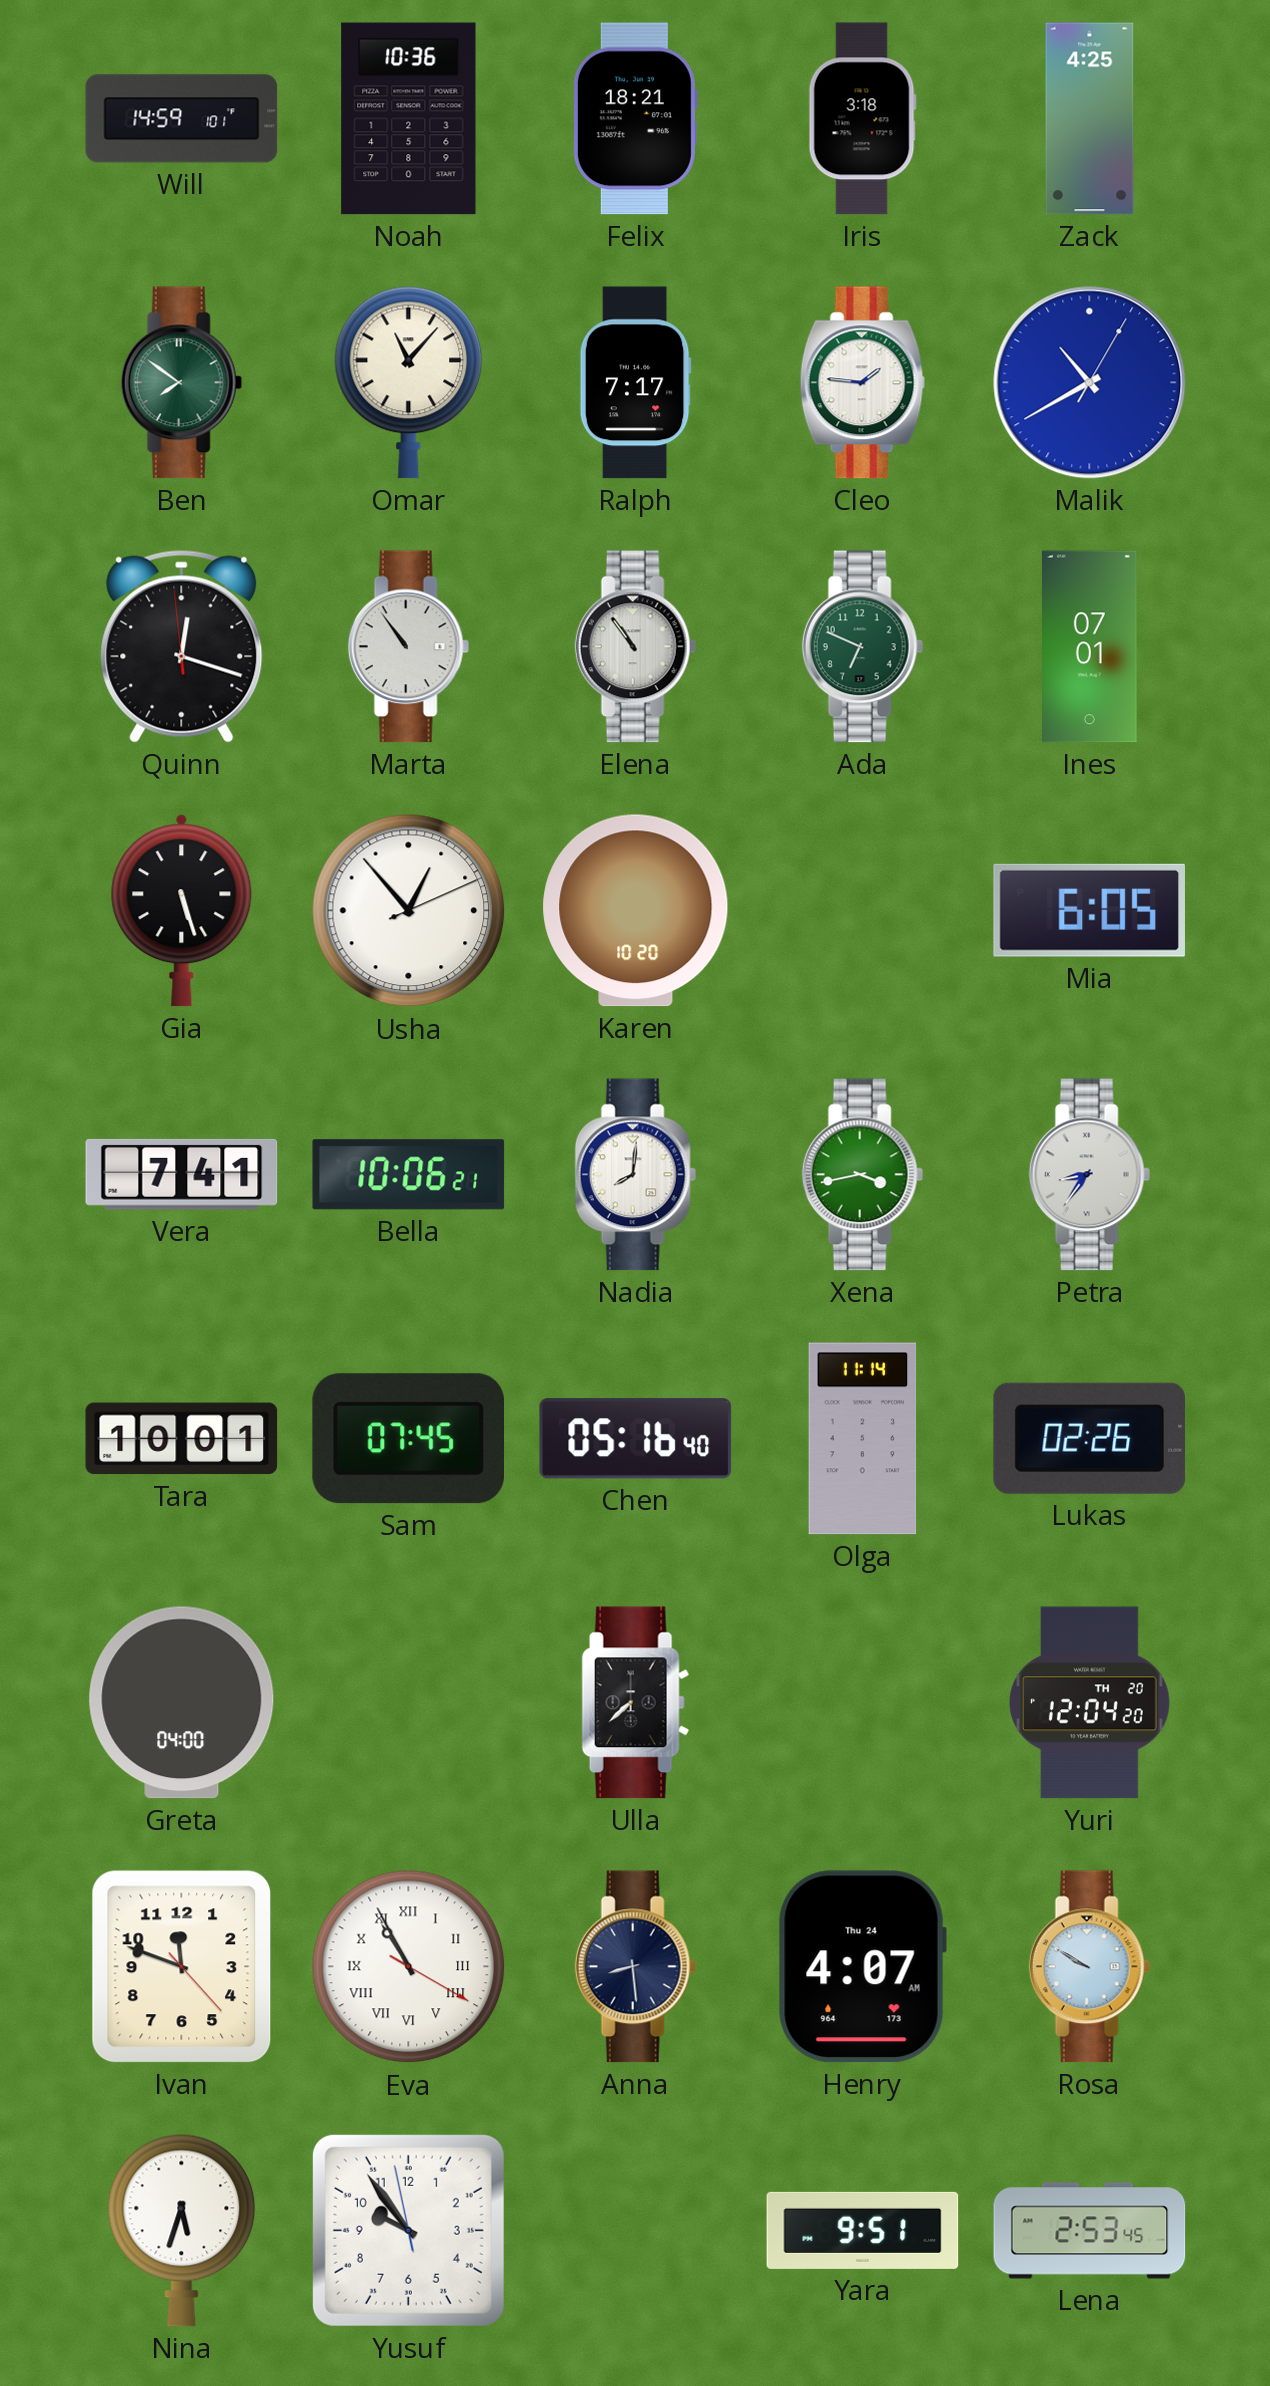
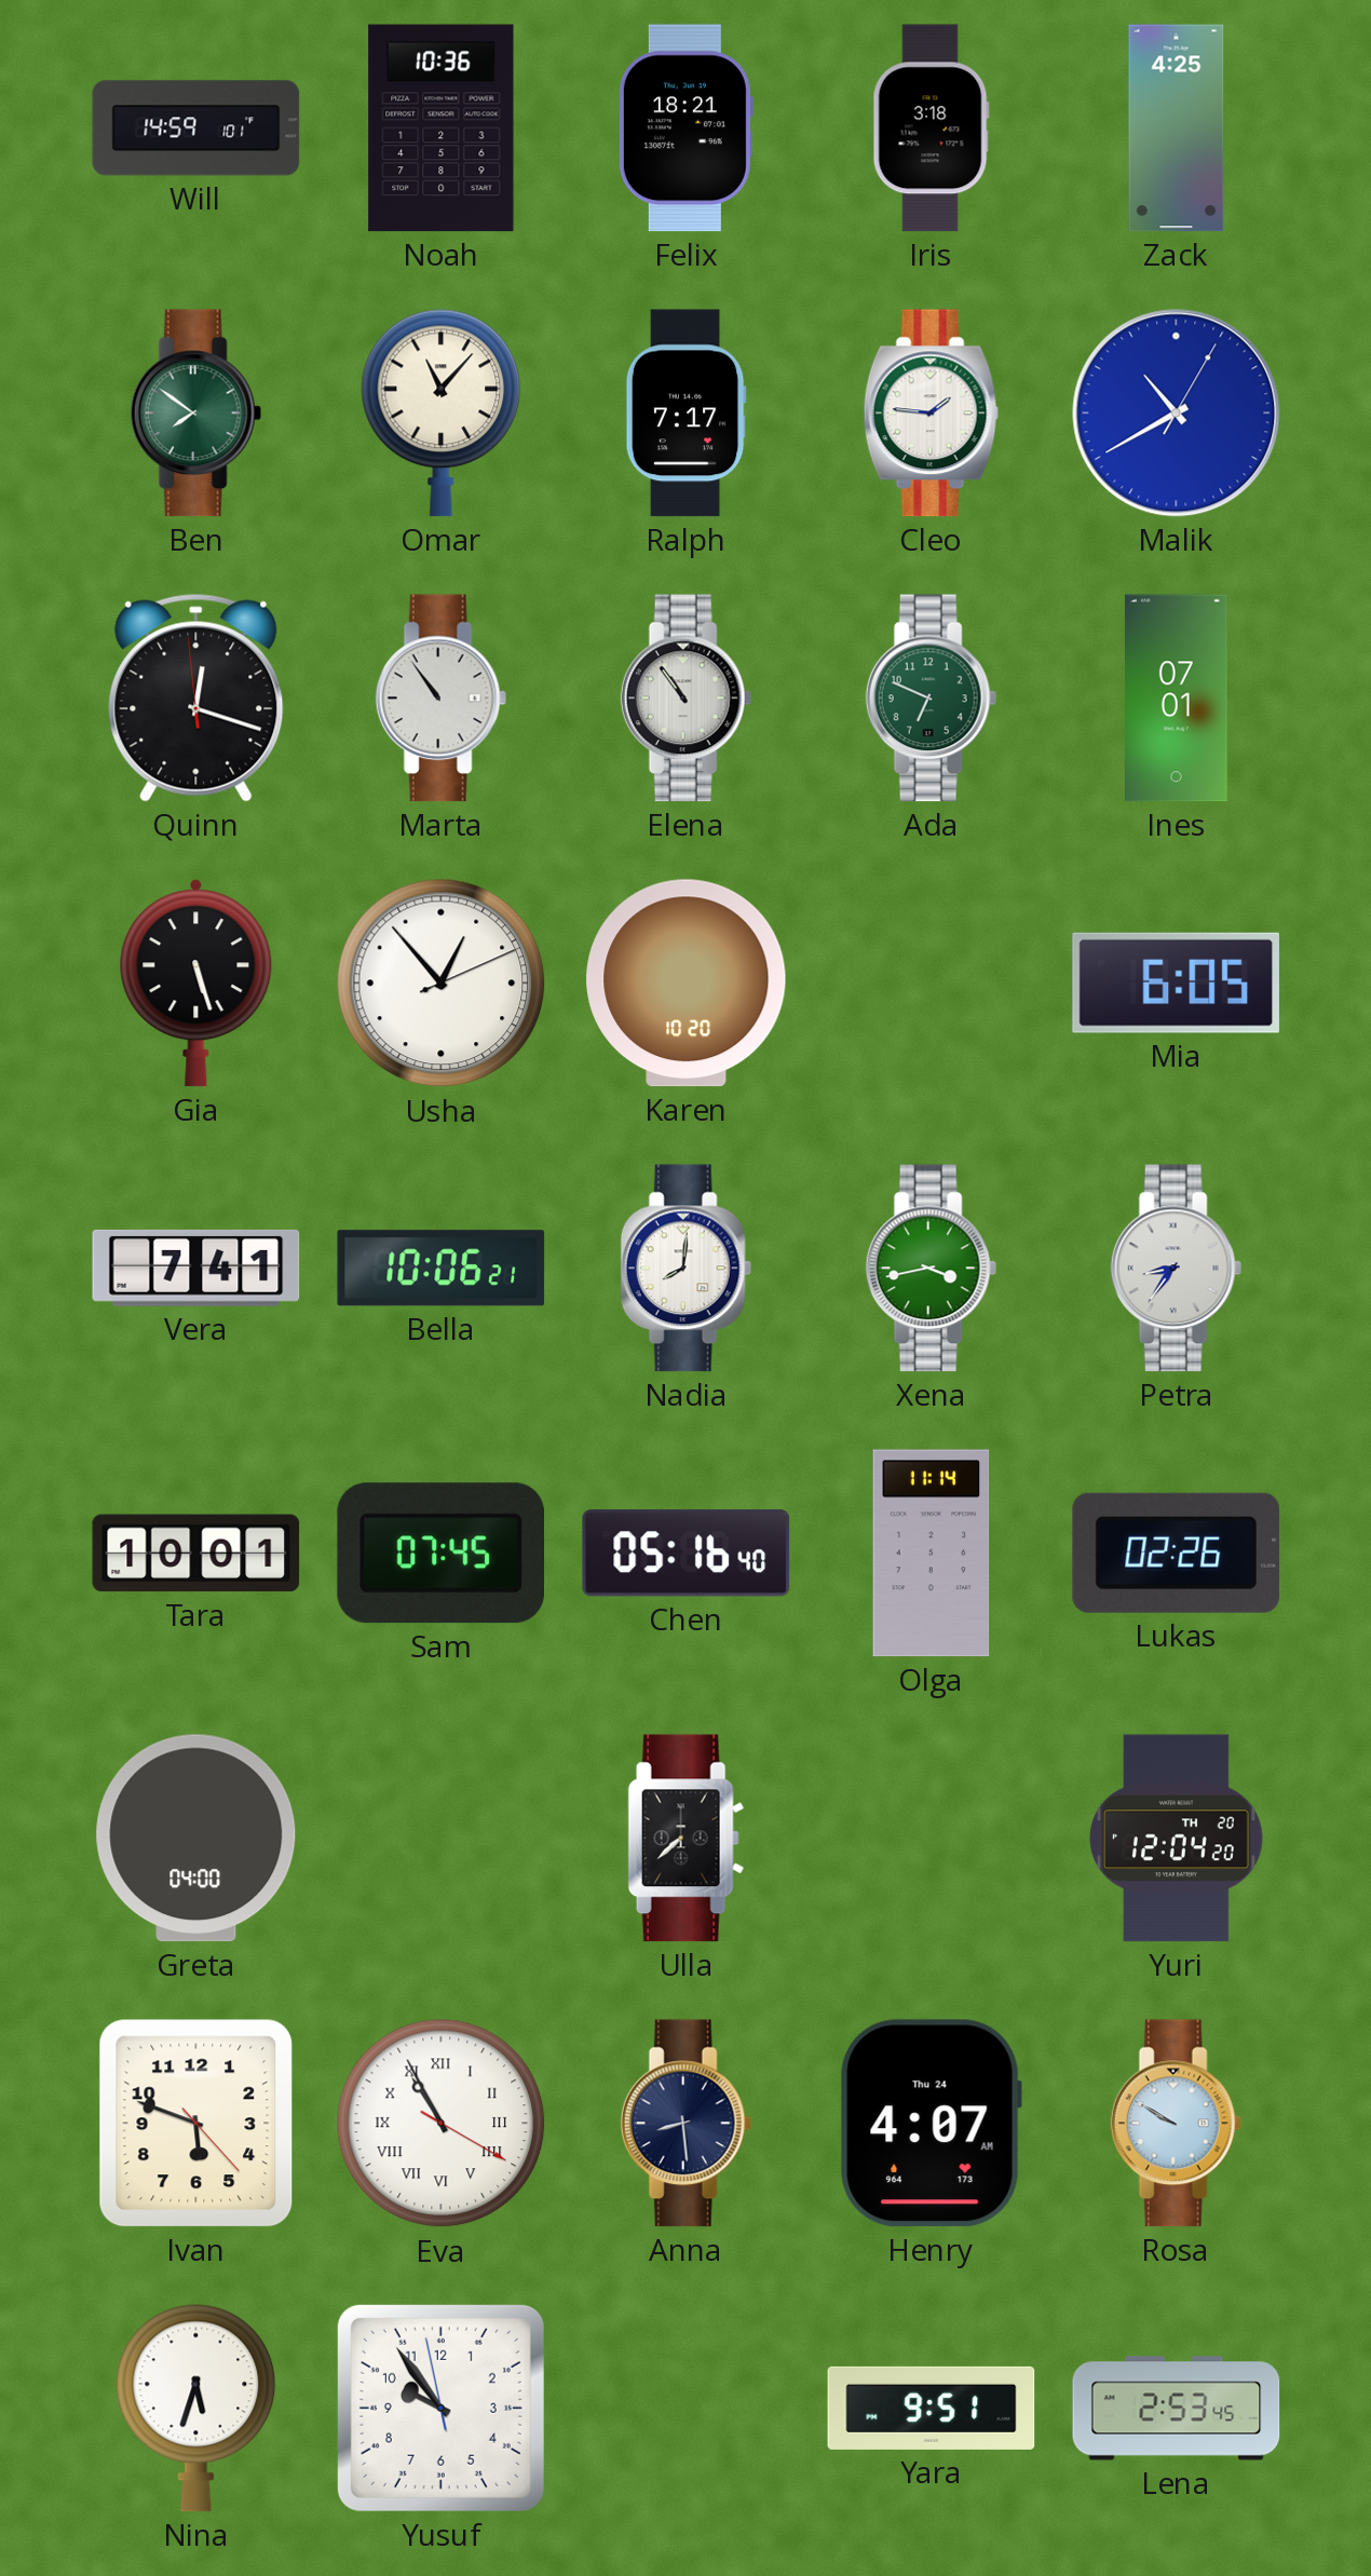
Ivan: 11:48 -> 5:48 (196, 2124)
